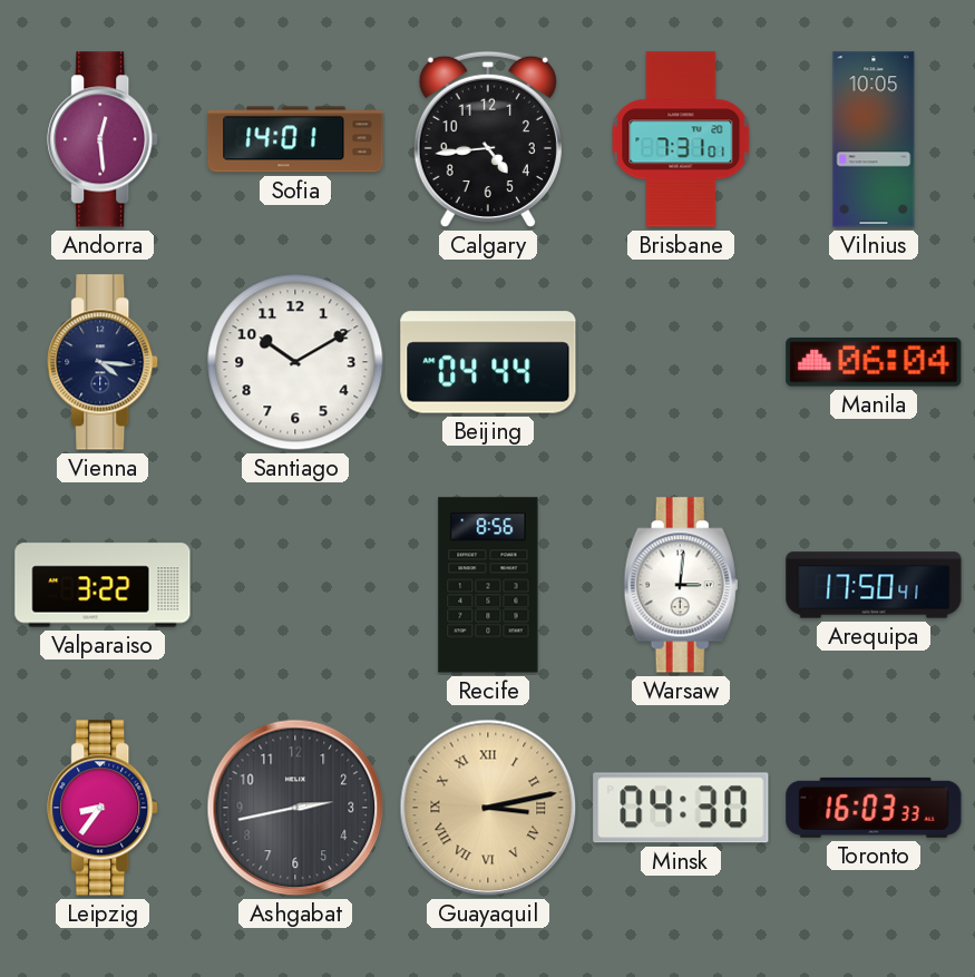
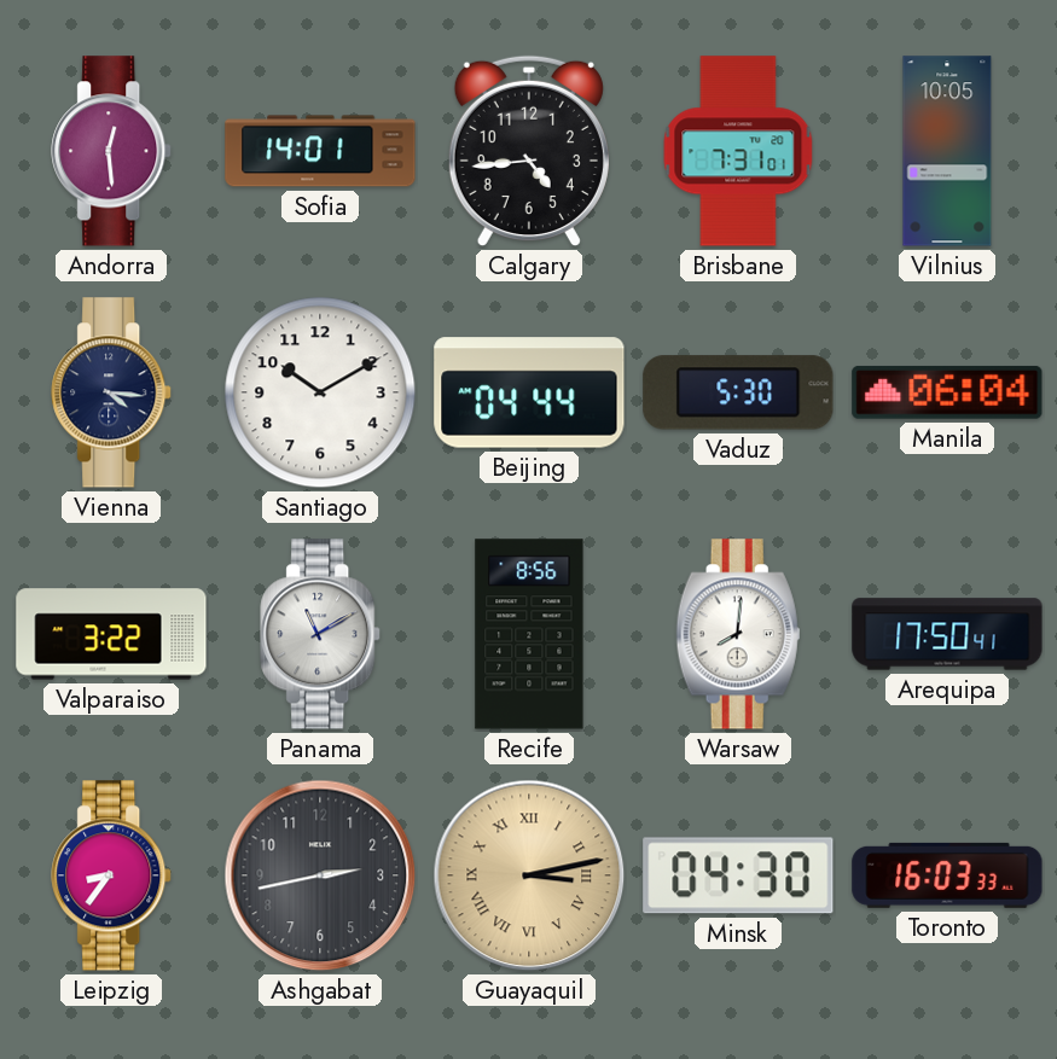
Vaduz: none -> 5:30 (738, 392)
Panama: none -> 11:10 (321, 634)
Warsaw: 3:01 -> 8:01 (738, 634)
